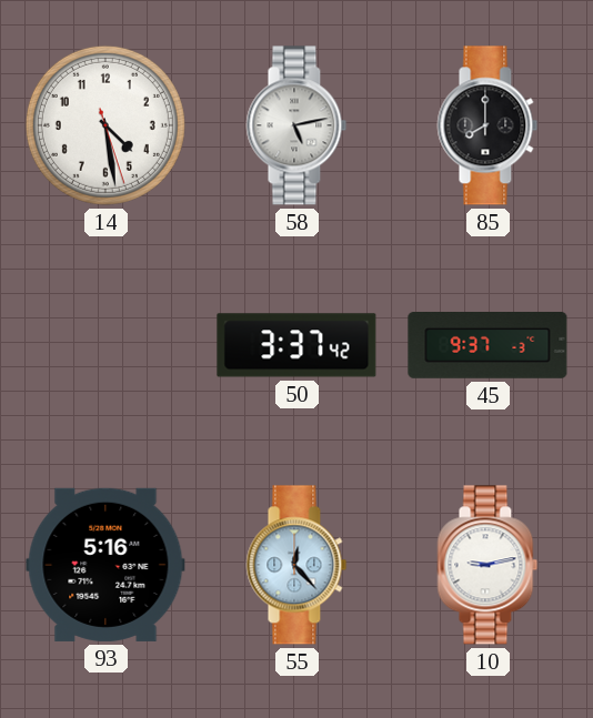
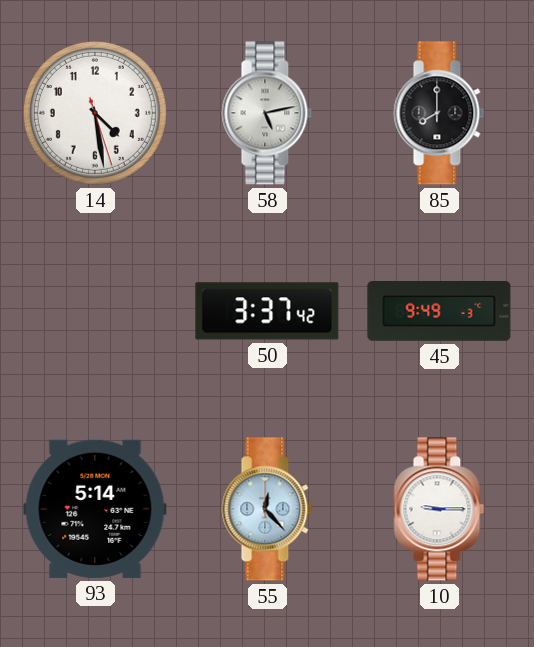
45: 9:37 -> 9:49 (439, 312)
93: 5:16 -> 5:14 (95, 509)
10: 9:13 -> 9:15 (439, 509)
